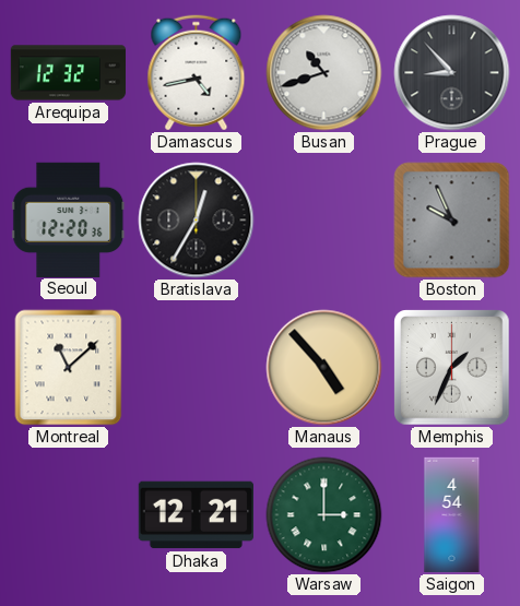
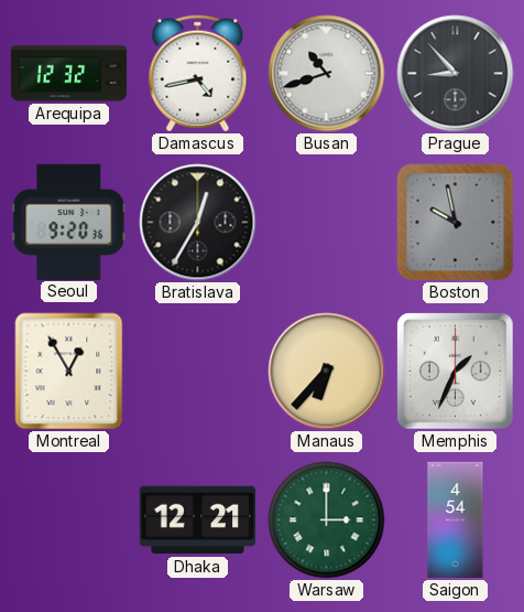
Seoul: 12:20 -> 9:20 (69, 222)
Boston: 9:56 -> 9:58 (456, 223)
Montreal: 11:08 -> 12:55 (69, 372)
Manaus: 4:53 -> 6:37 (327, 372)
